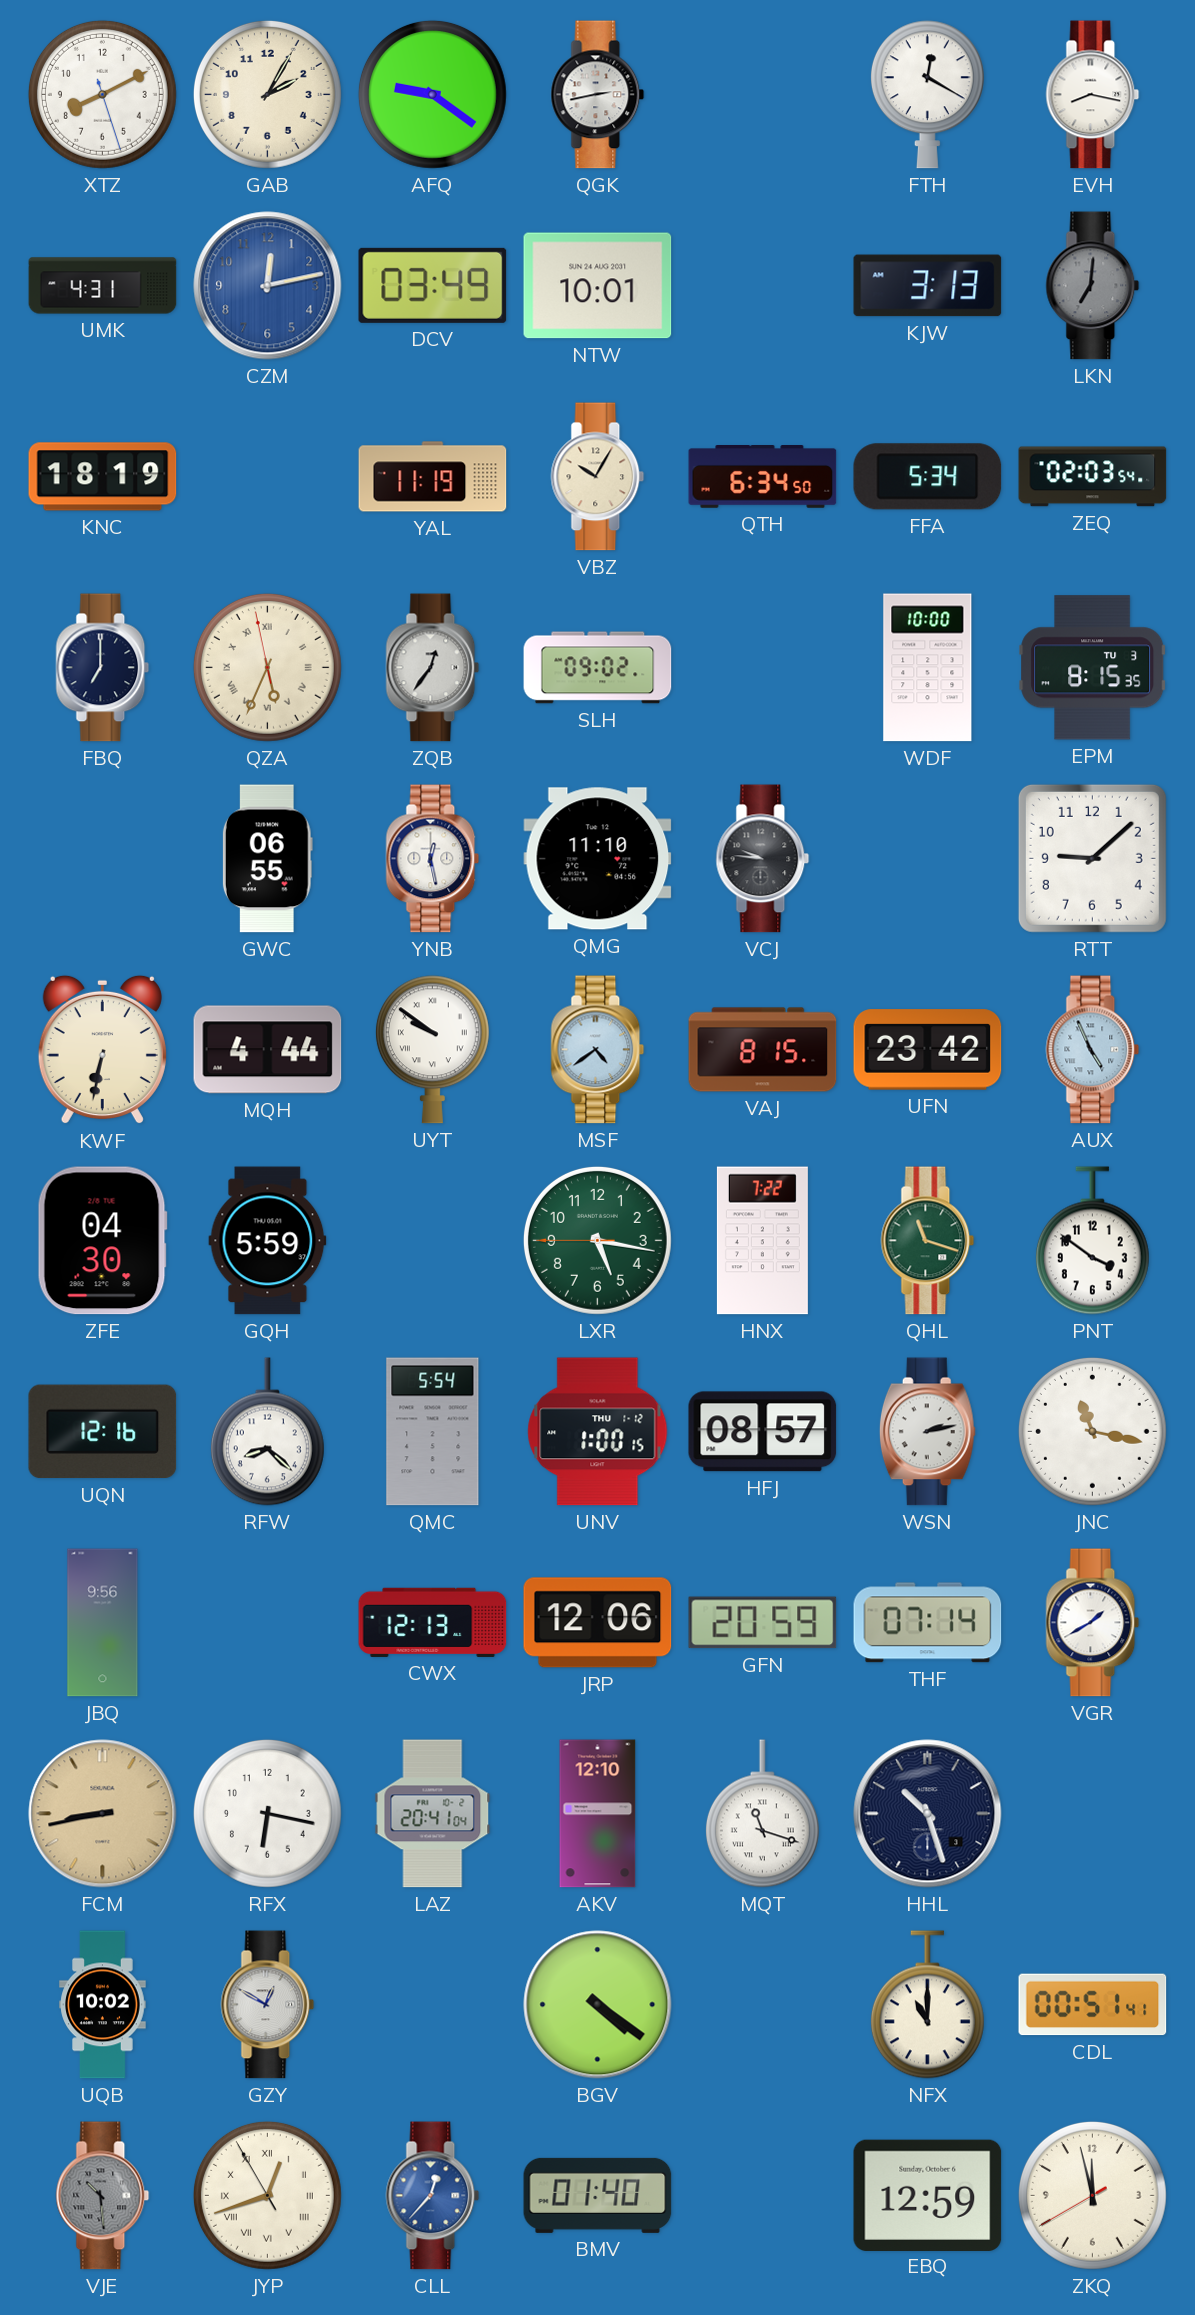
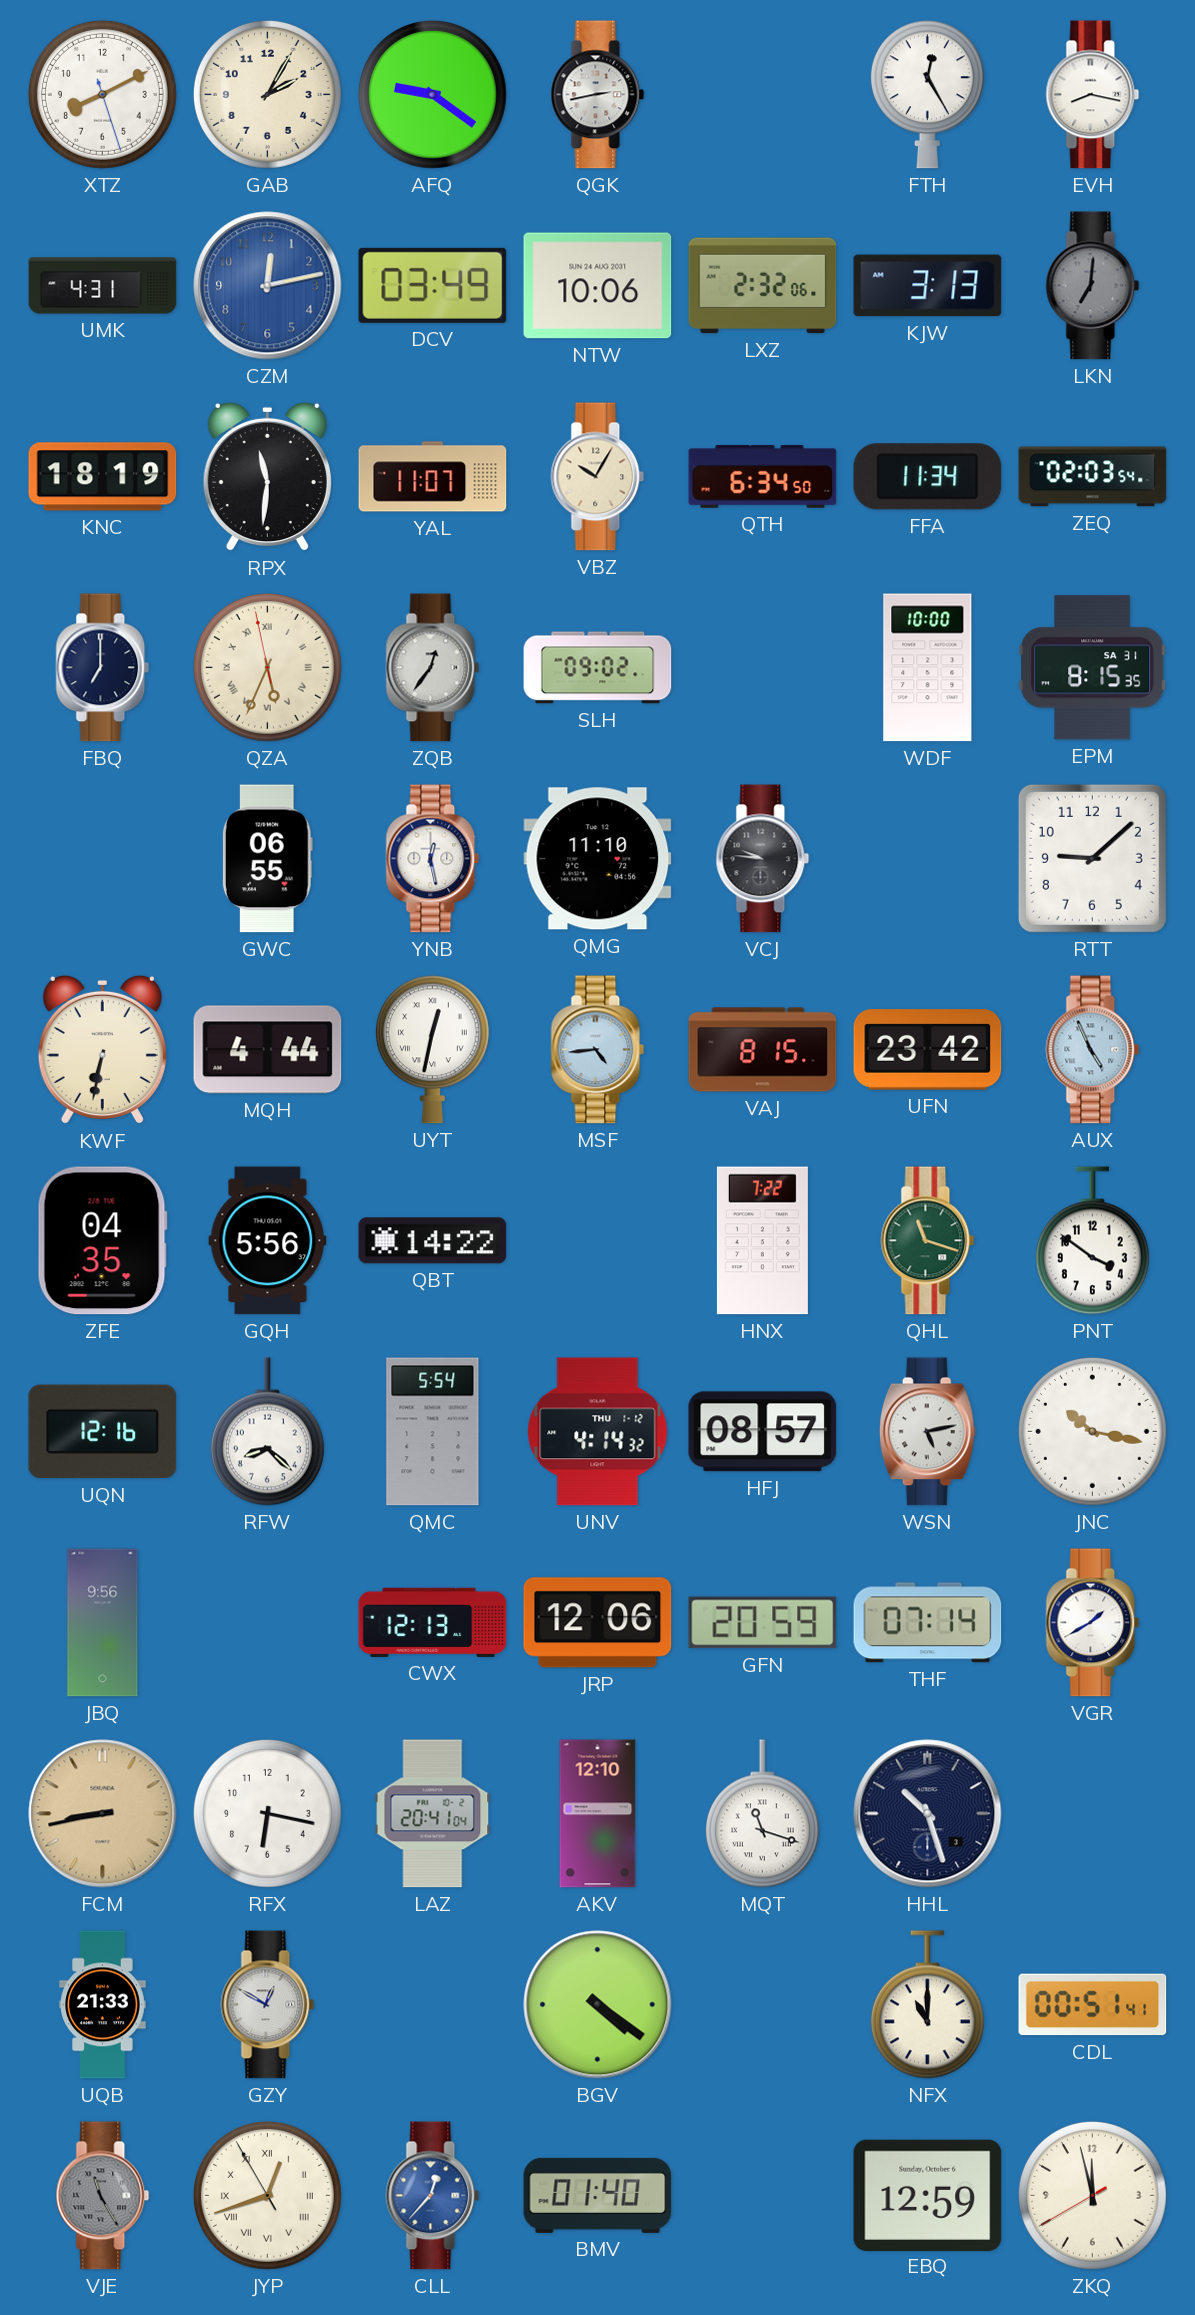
FTH: 12:20 -> 12:25 (927, 95)
NTW: 10:01 -> 10:06 (598, 286)
LXZ: none -> 2:32 (763, 286)
RPX: none -> 11:31 (267, 477)
YAL: 11:19 -> 11:07 (433, 477)
FFA: 5:34 -> 11:34 (928, 477)
EPM date: TU 3 -> SA 31 (1093, 668)
UYT: 9:51 -> 12:32 (432, 1050)
MSF: 4:39 -> 4:44 (598, 1050)
ZFE: 04:30 -> 04:35 (102, 1241)
GQH: 5:59 -> 5:56 (268, 1241)
QBT: none -> 14:22 (433, 1241)
LXR: 5:16 -> none (597, 1240)
UNV: 1:00 -> 4:14 (598, 1432)
WSN: 2:13 -> 5:13 (927, 1432)
JNC: 11:17 -> 10:17 (1092, 1431)
UQB: 10:02 -> 21:33 (103, 2005)
VJE: 10:29 -> 11:25 (103, 2196)
